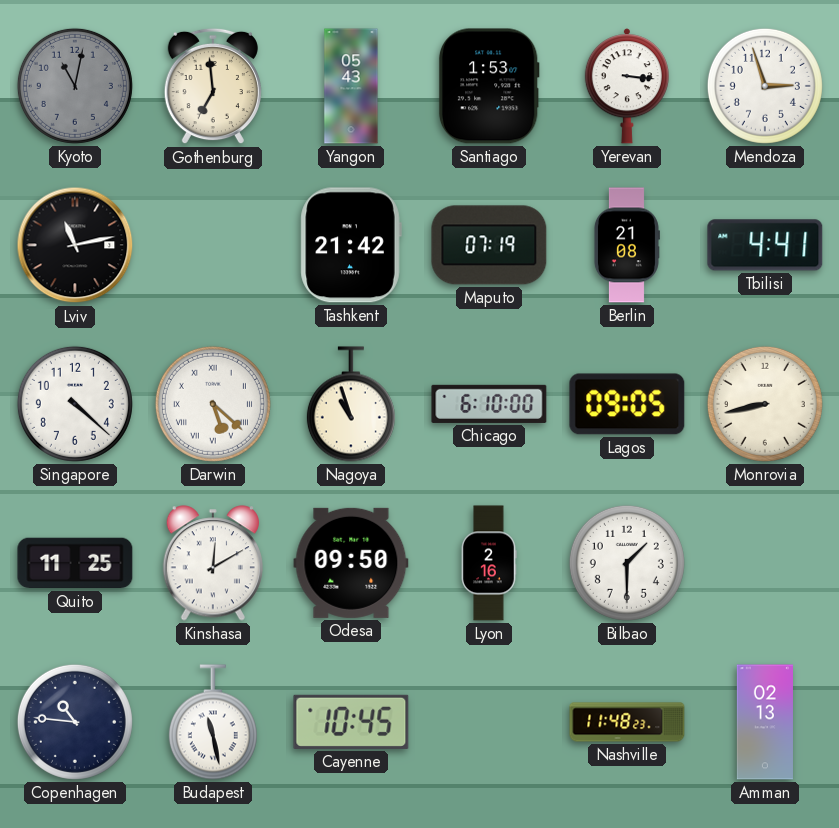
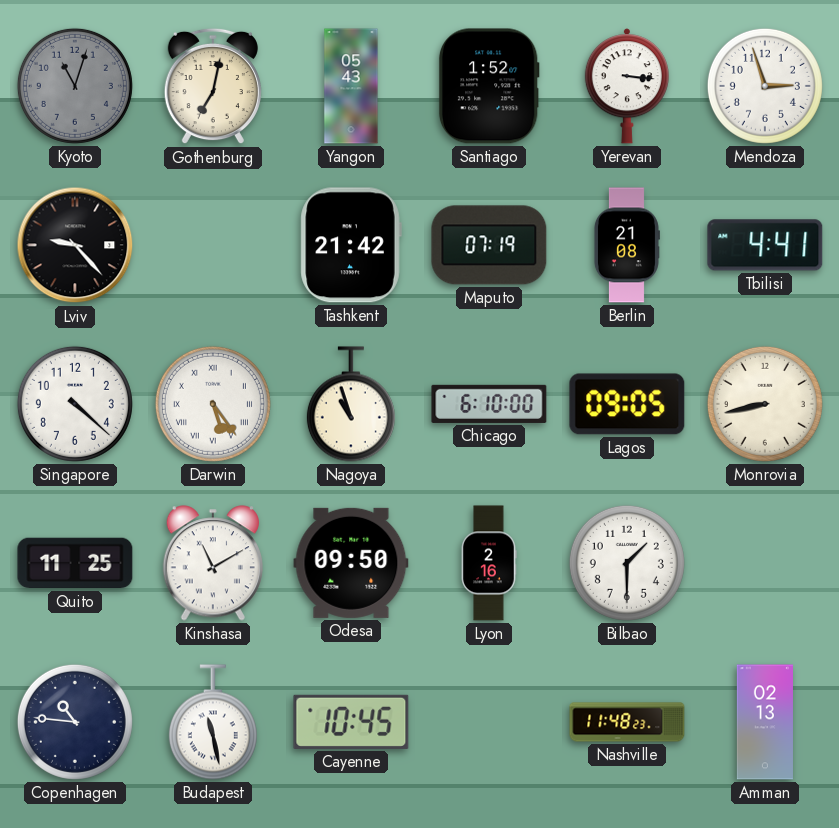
Kyoto: 11:02 -> 11:03 (75, 86)
Gothenburg: 6:59 -> 7:02 (213, 86)
Santiago: 1:53 -> 1:52 (489, 86)
Lviv: 11:13 -> 9:23 (75, 245)
Darwin: 5:22 -> 5:24 (213, 404)
Kinshasa: 12:10 -> 11:10 (213, 563)
